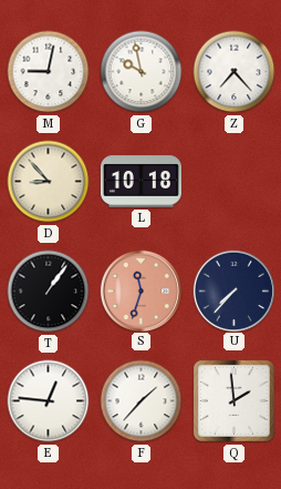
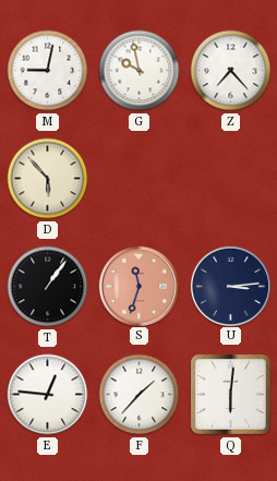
D: 8:53 -> 5:53 (48, 179)
L: 10:18 -> none (140, 182)
U: 7:37 -> 3:14 (230, 286)
Q: 1:59 -> 6:01 (230, 394)
